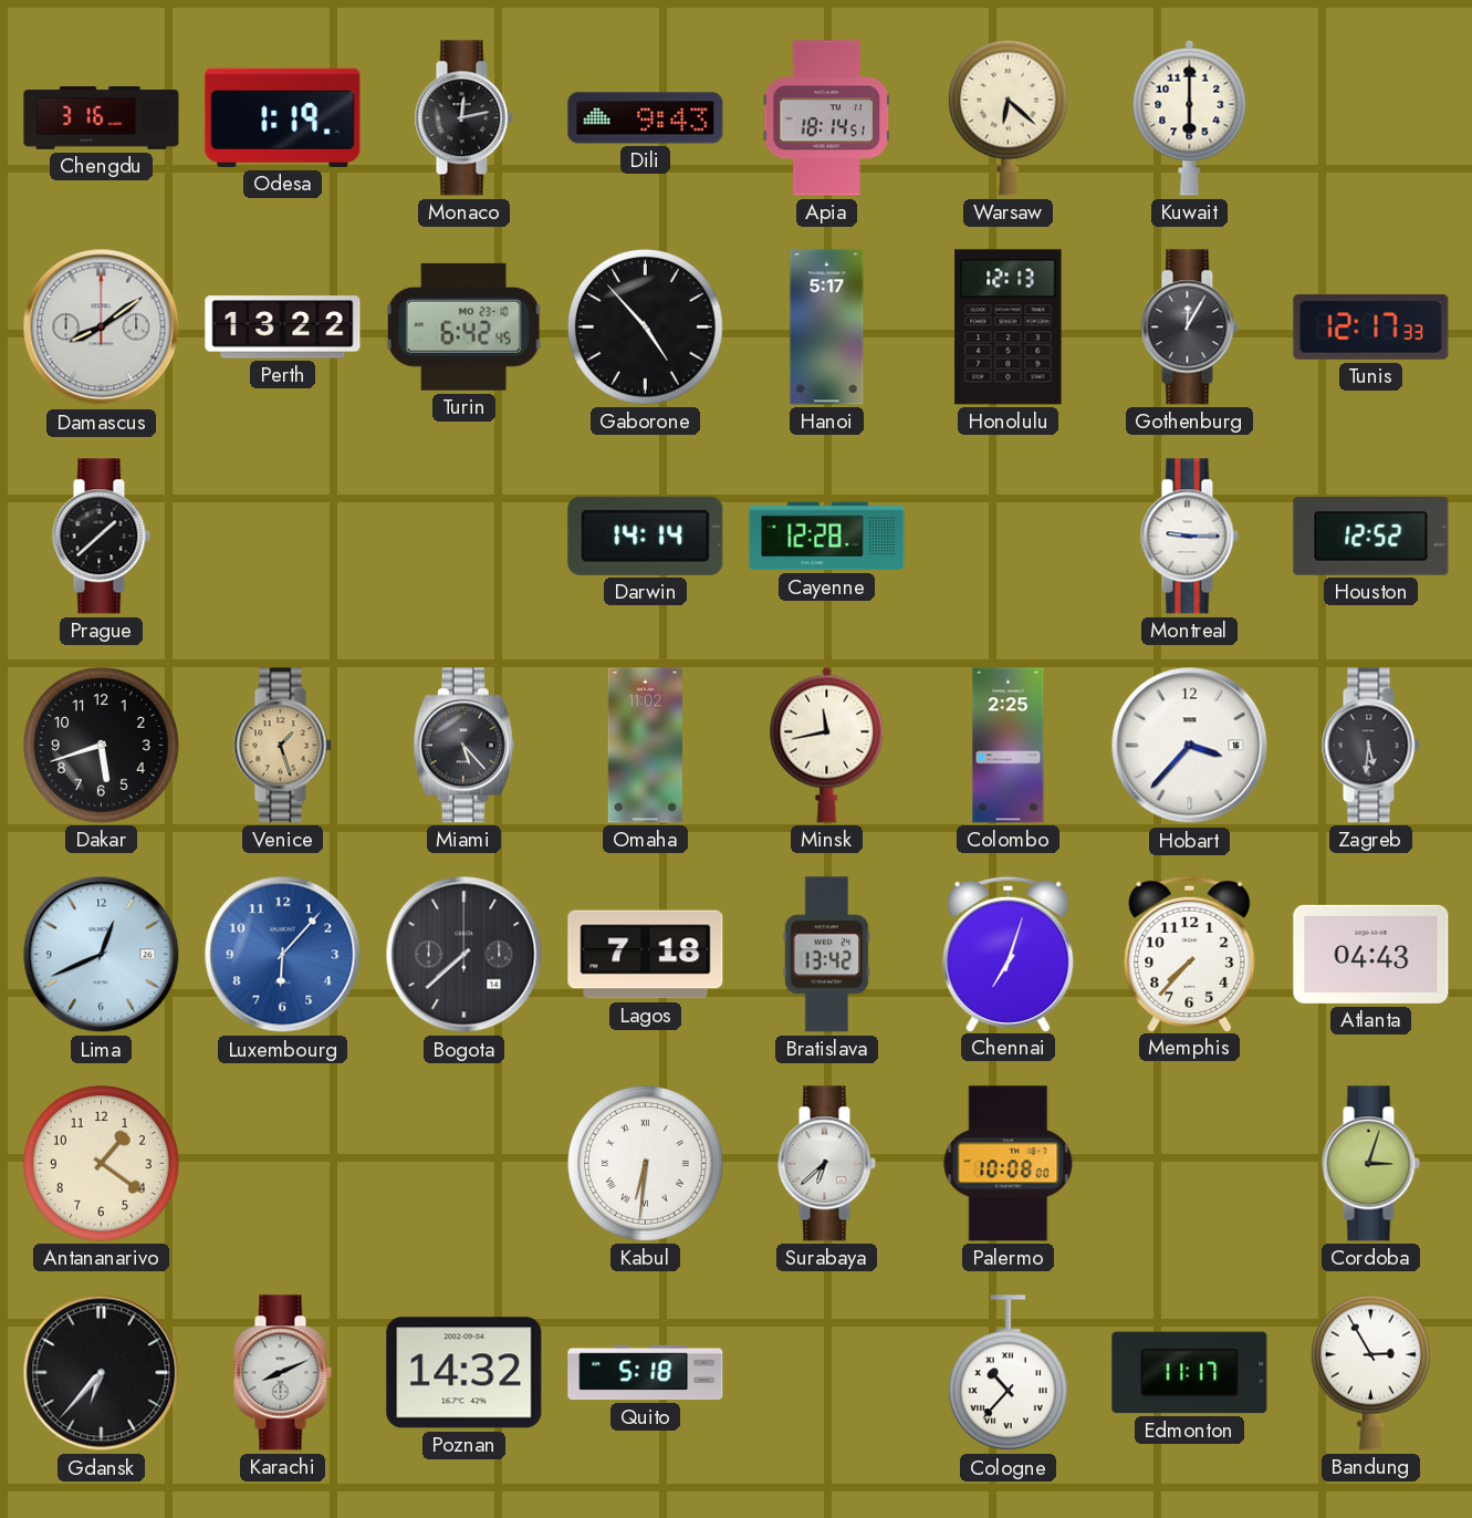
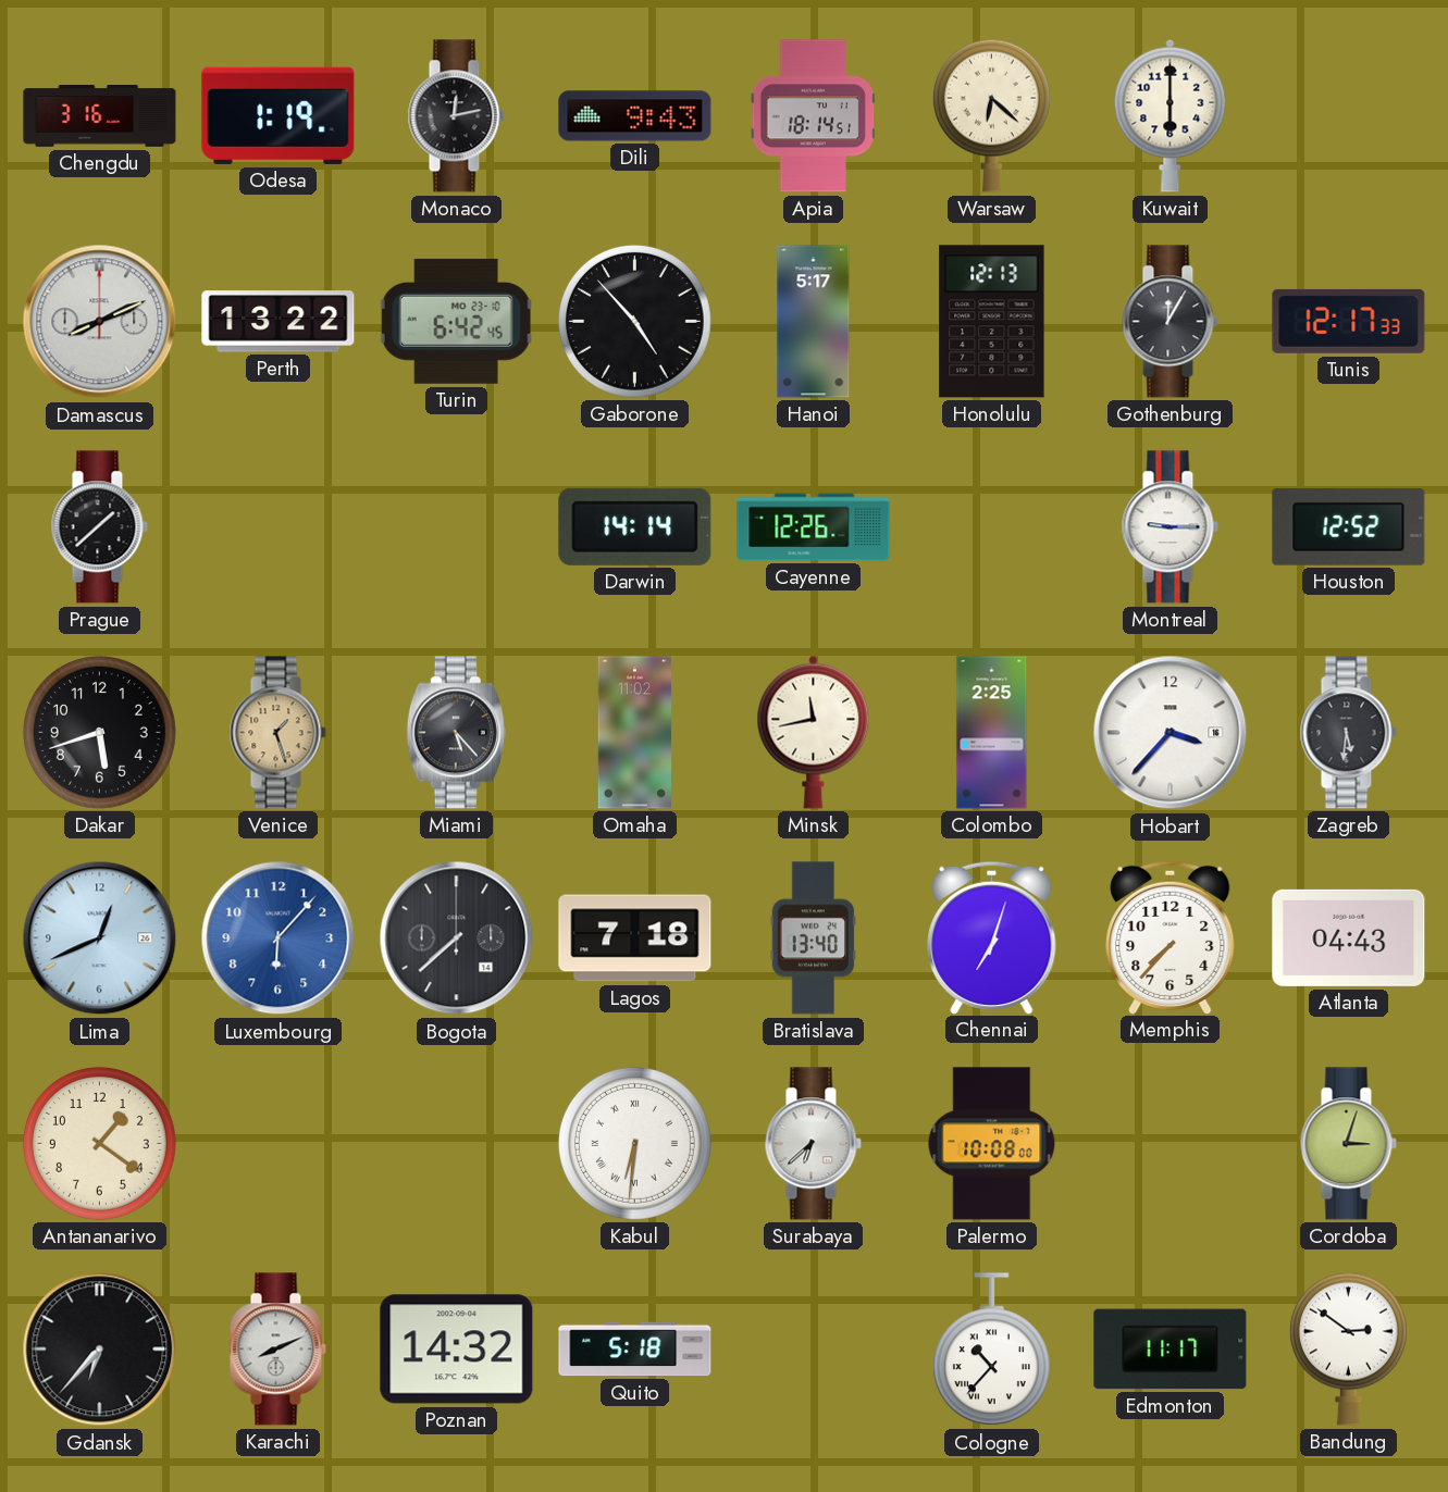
Damascus: 8:09 -> 8:11 (100, 322)
Cayenne: 12:28 -> 12:26 (814, 527)
Bratislava: 13:42 -> 13:40 (814, 938)
Bandung: 2:55 -> 2:51 (1348, 1348)
